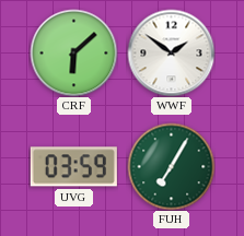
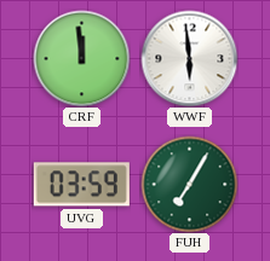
CRF: 6:08 -> 11:59 (81, 58)
WWF: 1:51 -> 5:59 (189, 58)
